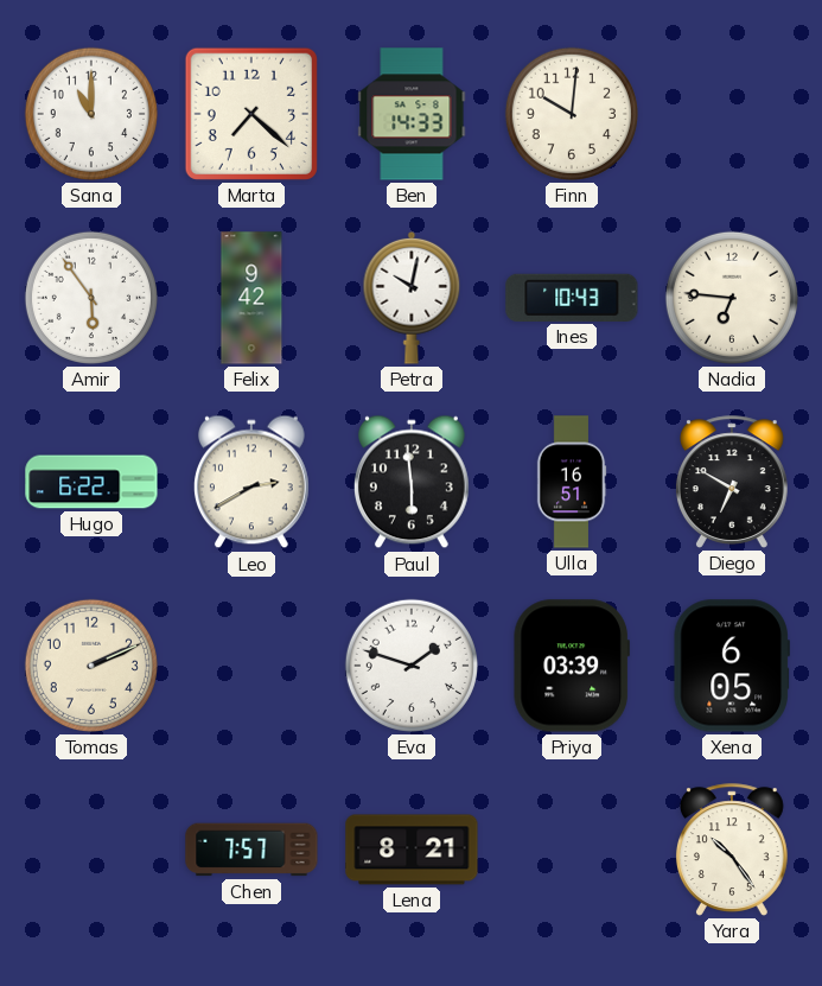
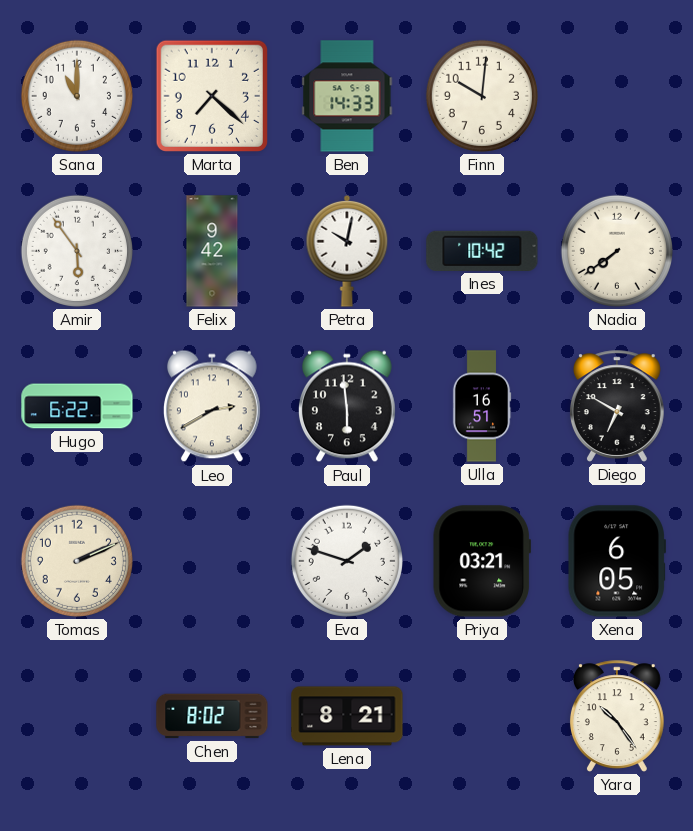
Ines: 10:43 -> 10:42 (482, 251)
Nadia: 6:46 -> 7:39 (617, 251)
Priya: 03:39 -> 03:21 (482, 561)
Chen: 7:57 -> 8:02 (212, 716)
